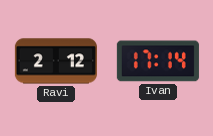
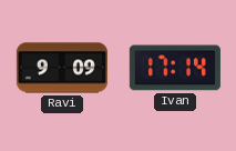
Ravi: 2:12 -> 9:09 (62, 68)
